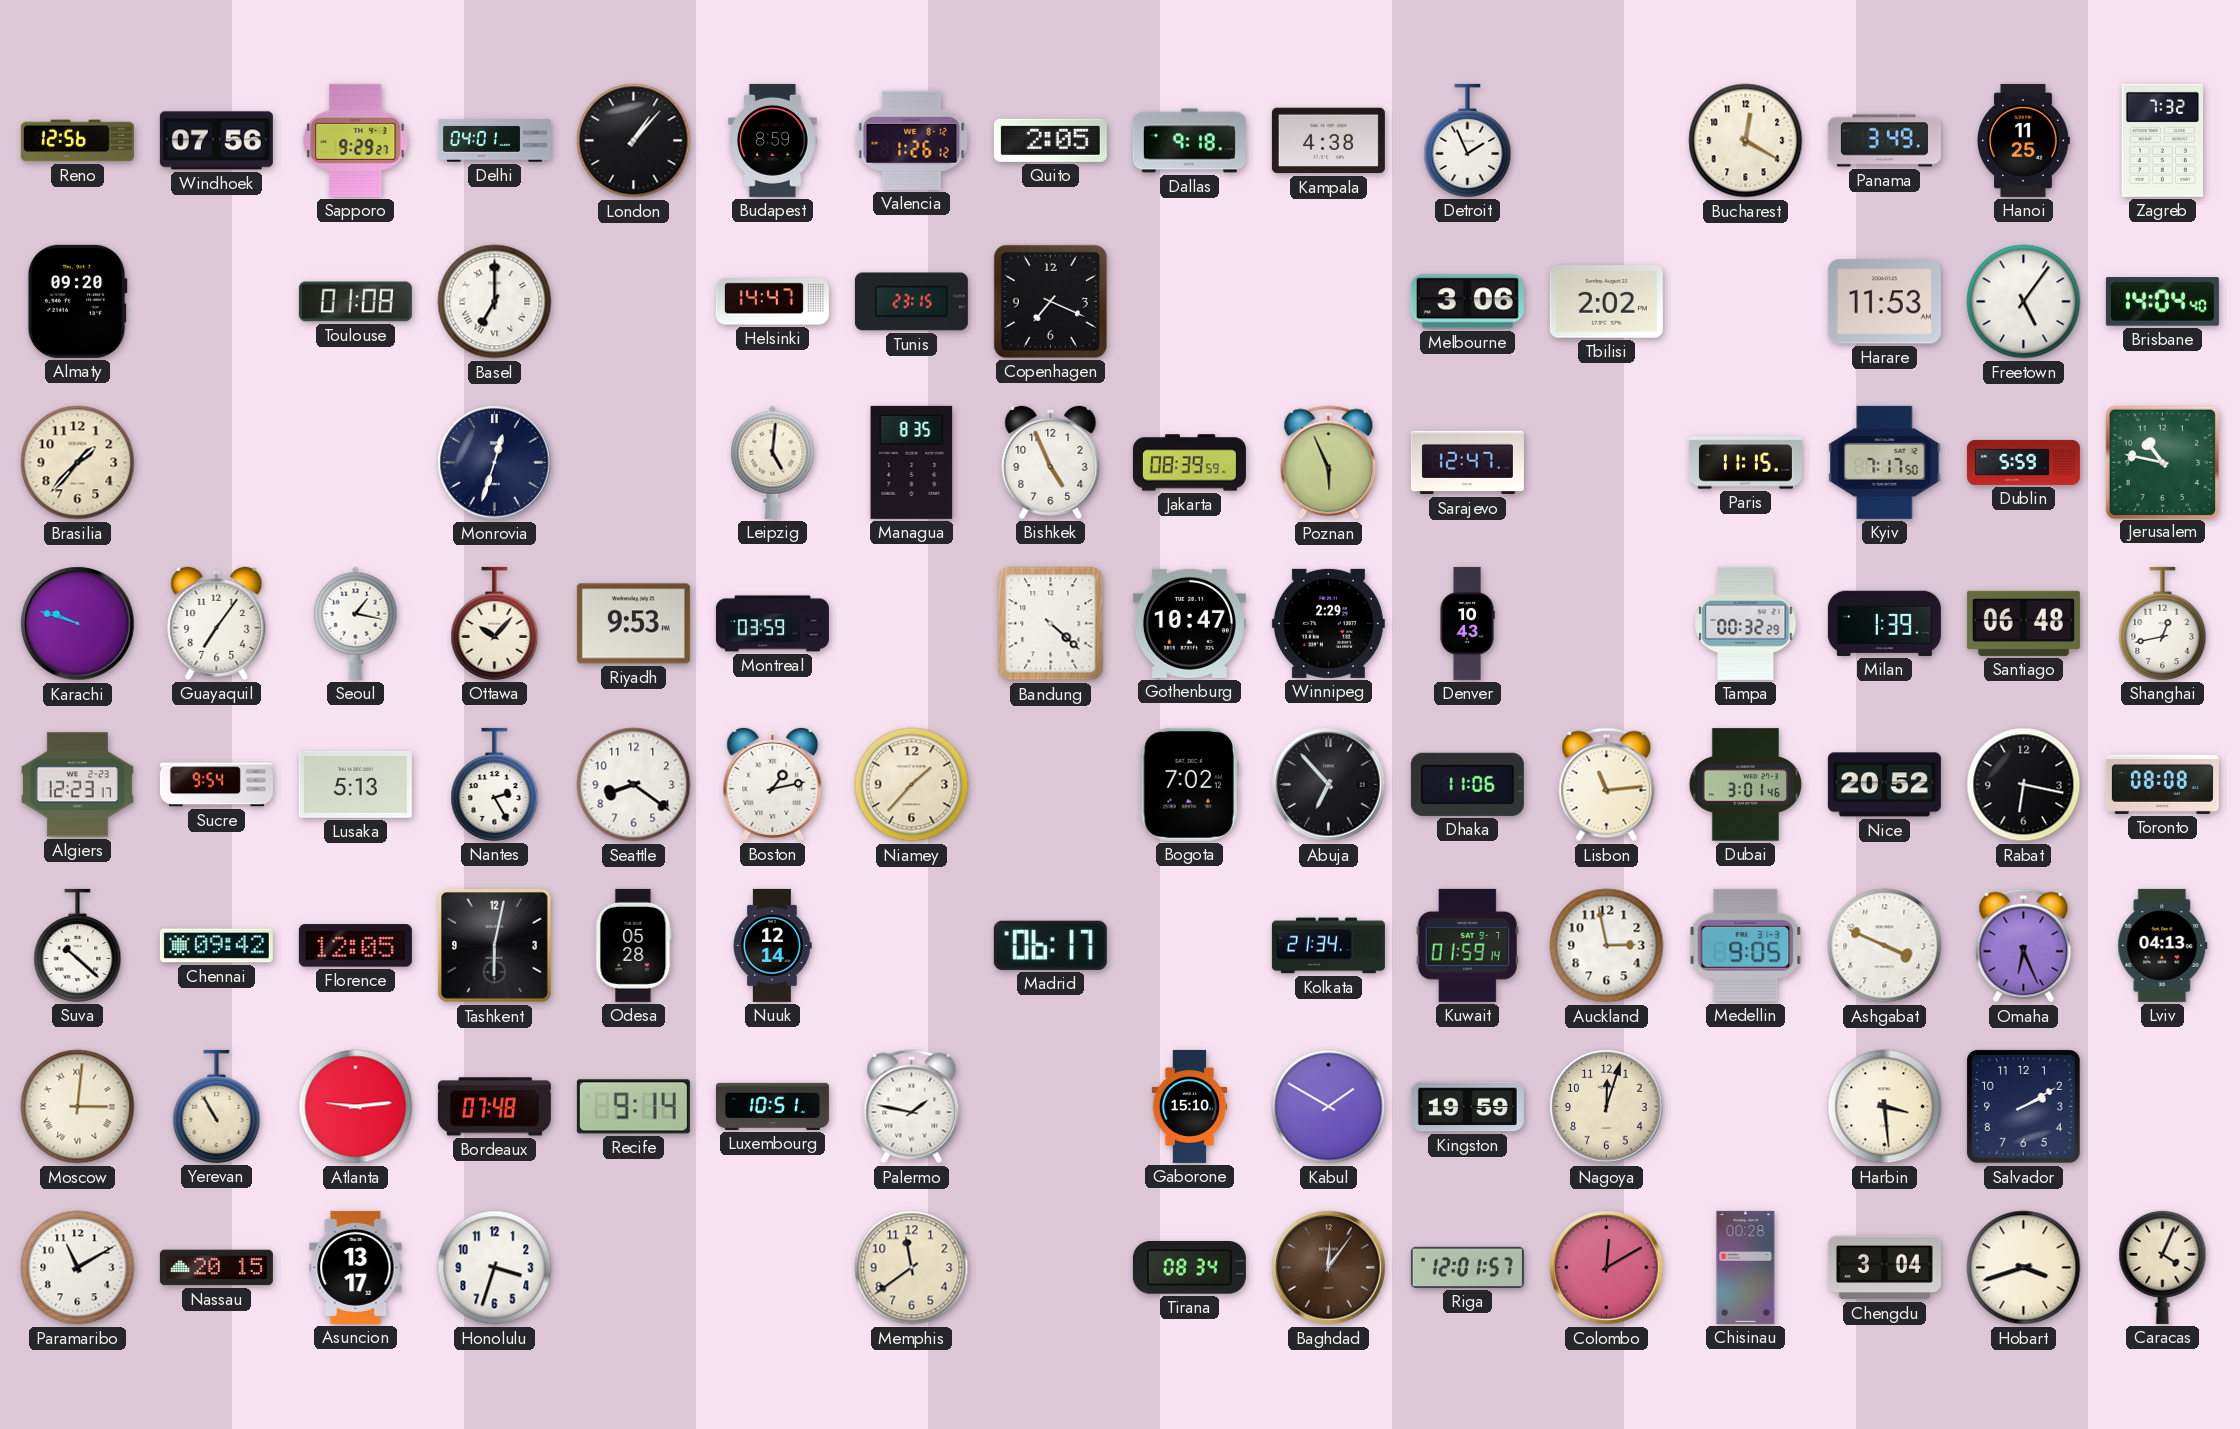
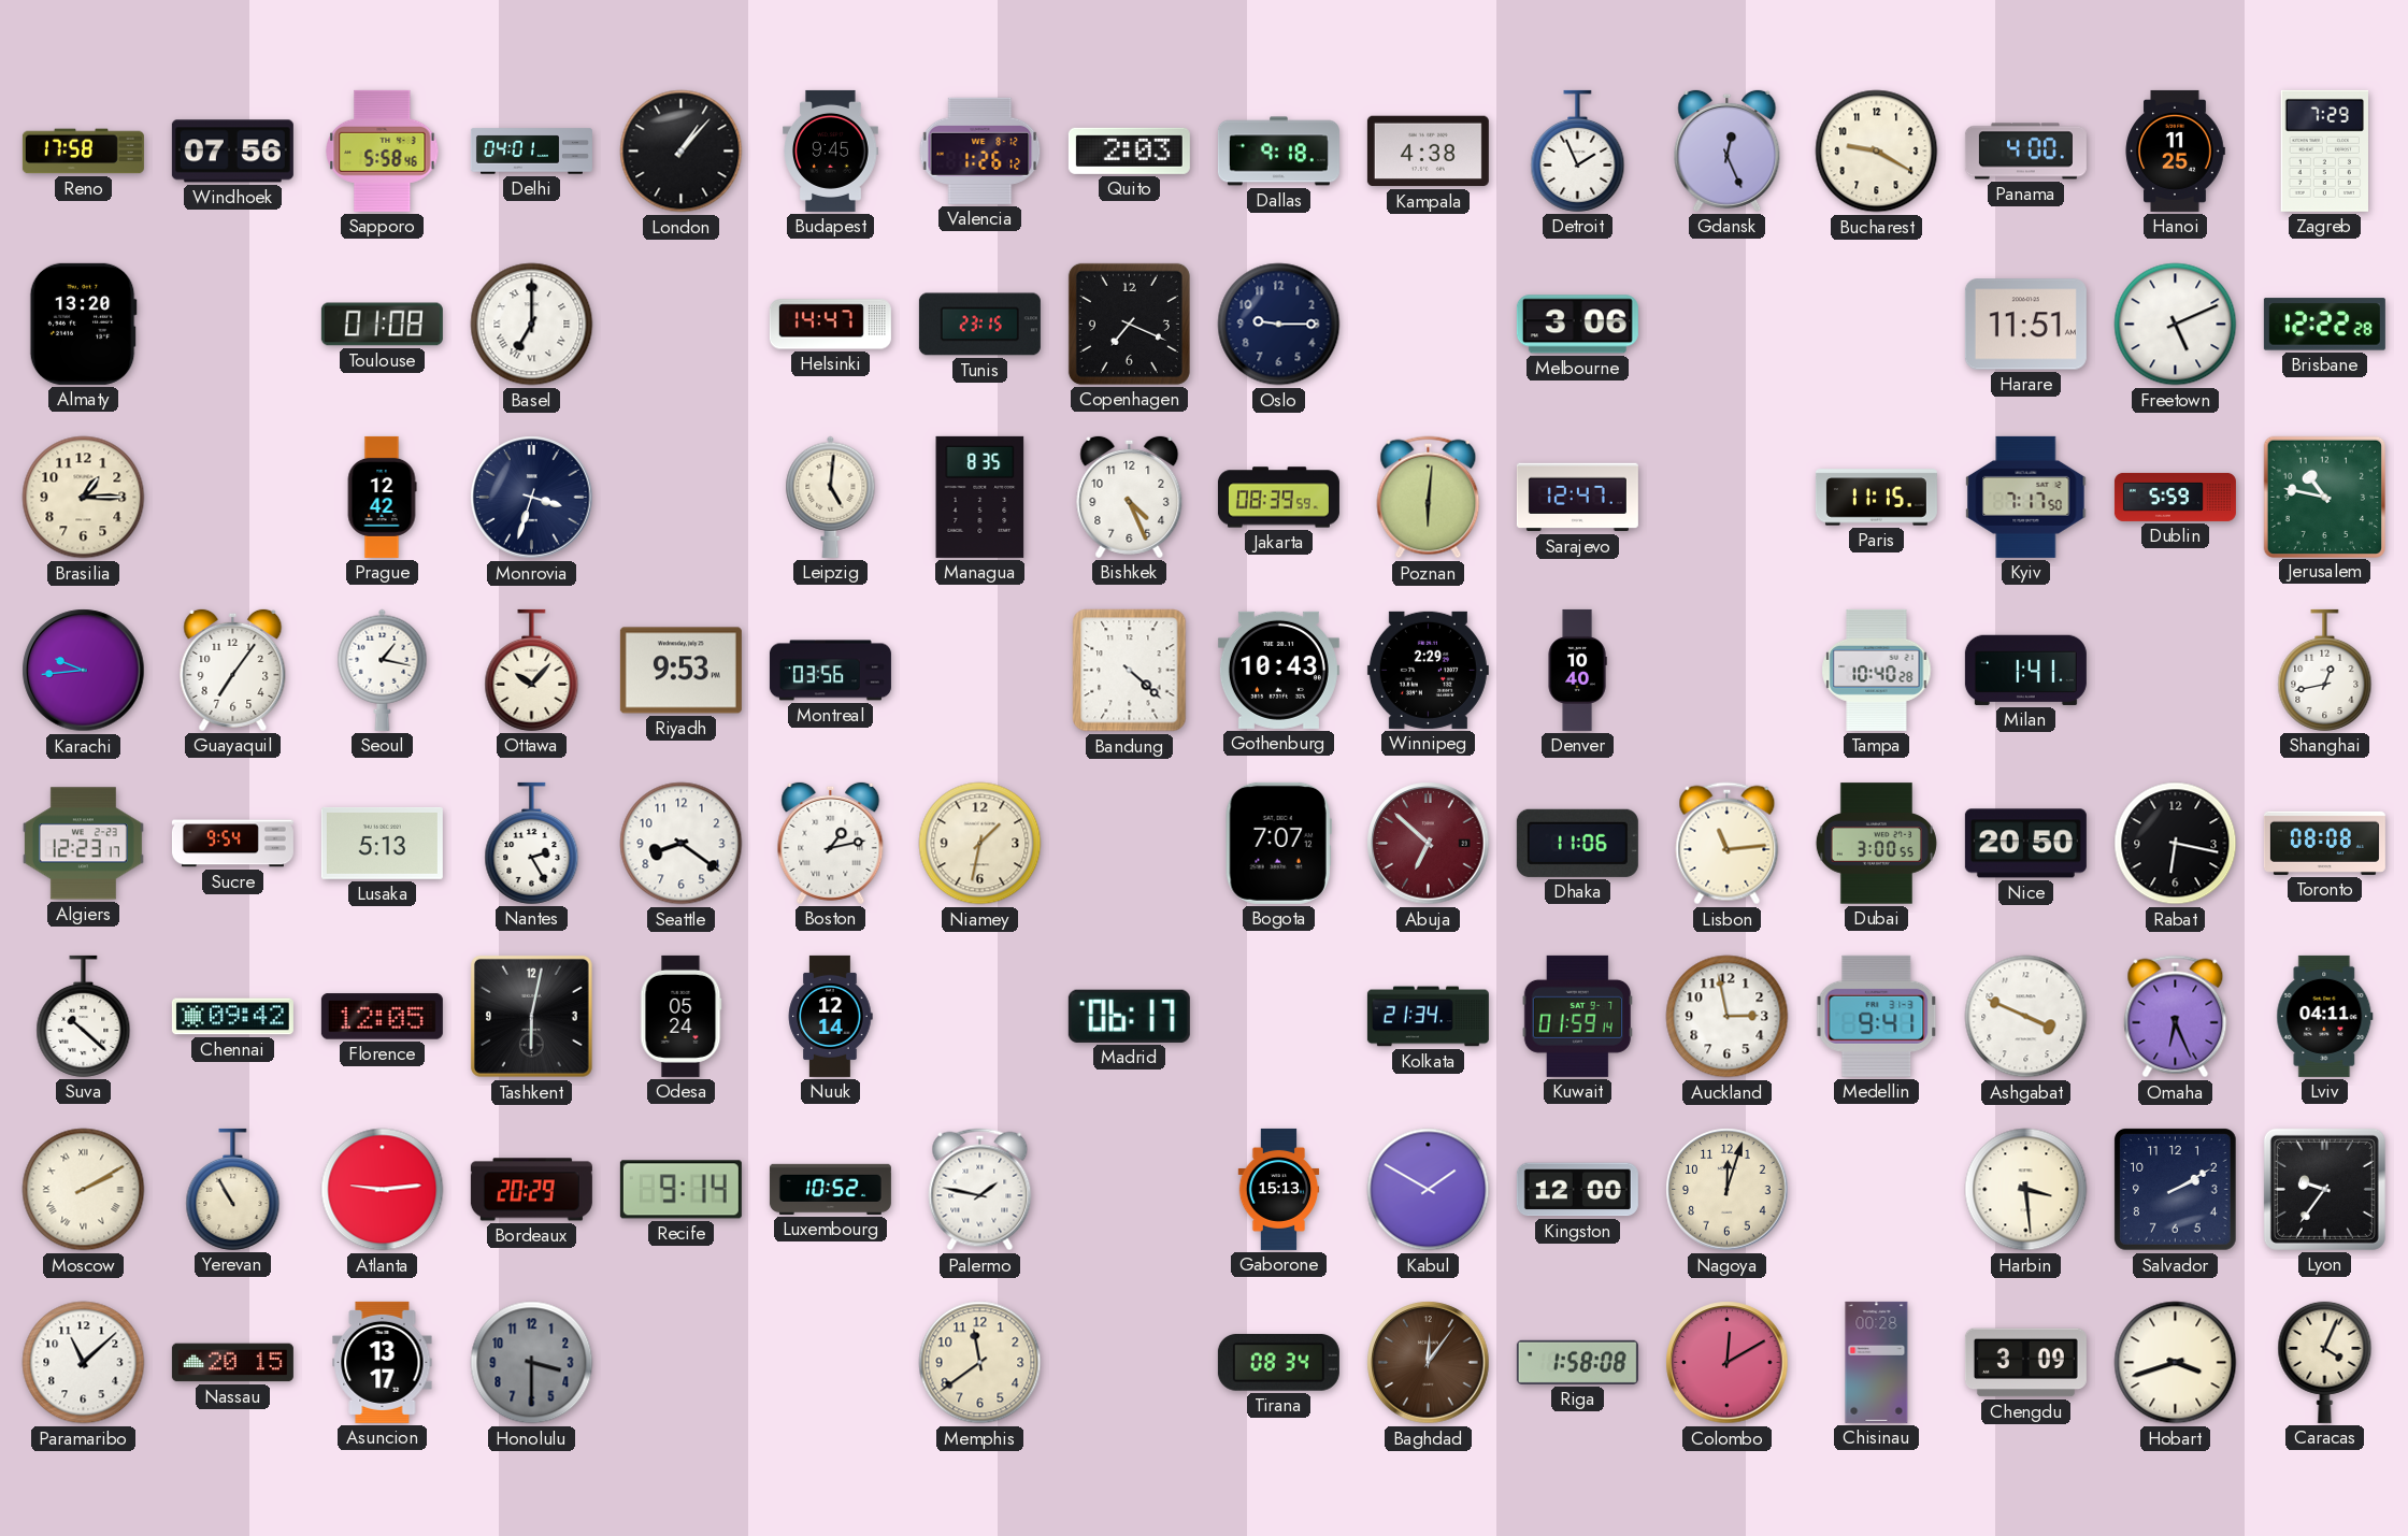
Reno: 12:56 -> 17:58 (83, 152)
Sapporo: 9:29 -> 5:58 (383, 150)
Budapest: 8:59 -> 9:45 (831, 150)
Quito: 2:05 -> 2:03 (1129, 150)
Gdansk: none -> 12:26 (1728, 150)
Bucharest: 12:20 -> 9:20 (1877, 152)
Panama: 3:49 -> 4:00 (2025, 152)
Zagreb: 7:32 -> 7:29 (2324, 150)
Almaty: 09:20 -> 13:20 (83, 324)
Oslo: none -> 9:15 (1279, 325)
Tbilisi: 2:02 -> none (1606, 302)
Harare: 11:53 -> 11:51 (2025, 325)
Freetown: 5:06 -> 5:11 (2176, 325)
Brisbane: 14:04 -> 12:22 (2324, 325)
Brasilia: 1:37 -> 1:15 (84, 498)
Prague: none -> 12:42 (382, 497)
Monrovia: 12:33 -> 3:33 (532, 498)
Bishkek: 4:56 -> 4:26 (1130, 497)
Poznan: 5:56 -> 6:01 (1429, 498)
Karachi: 9:48 -> 9:44 (84, 671)
Montreal: 03:59 -> 03:56 (830, 671)
Gothenburg: 10:47 -> 10:43 (1278, 670)
Denver: 10:43 -> 10:40 (1577, 670)
Tampa: 00:32 -> 10:40 (1877, 670)
Milan: 1:39 -> 1:41 (2025, 670)
Santiago: 06:48 -> none (2023, 623)
Niamey: 1:37 -> 1:32 (980, 844)
Bogota: 7:02 -> 7:07 (1278, 843)
Abuja: 6:53 -> 6:52 (1429, 844)
Abuja dial: black -> burgundy (1429, 844)
Dubai: 3:01 -> 3:00 (1876, 844)
Nice: 20:52 -> 20:50 (2025, 844)
Odesa: 05:28 -> 05:24 (682, 1016)
Medellin: 9:05 -> 9:41 (1877, 1016)
Lviv: 04:13 -> 04:11 (2325, 1016)
Moscow: 3:01 -> 2:10 (84, 1190)
Bordeaux: 07:48 -> 20:29 (531, 1190)
Luxembourg: 10:51 -> 10:52 (830, 1189)
Gaborone: 15:10 -> 15:13 (1279, 1189)
Kingston: 19:59 -> 12:00 (1577, 1190)
Lyon: none -> 9:36 (2324, 1189)
Paramaribo: 11:10 -> 11:08 (84, 1363)
Honolulu: 3:33 -> 3:30 (532, 1363)
Honolulu dial: white -> grey (532, 1363)
Riga: 12:01 -> 1:58 (1577, 1362)
Chengdu: 3:04 -> 3:09 (2025, 1363)
